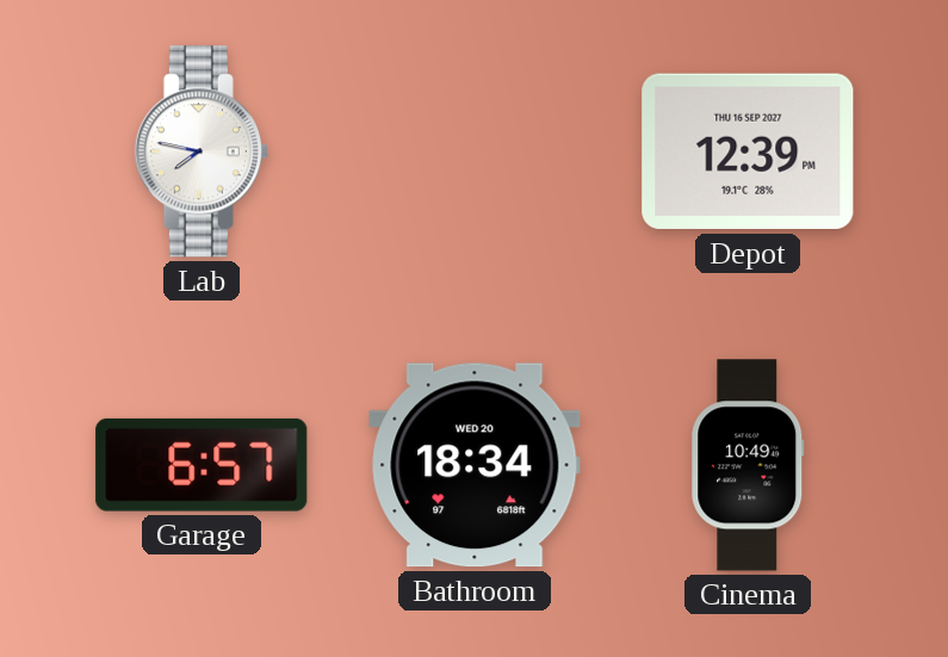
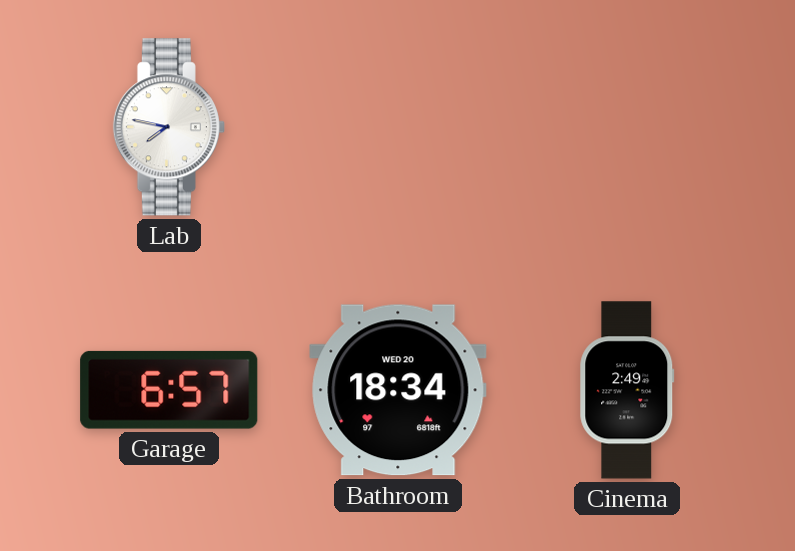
Depot: 12:39 -> none (748, 151)
Cinema: 10:49 -> 2:49 (627, 390)
